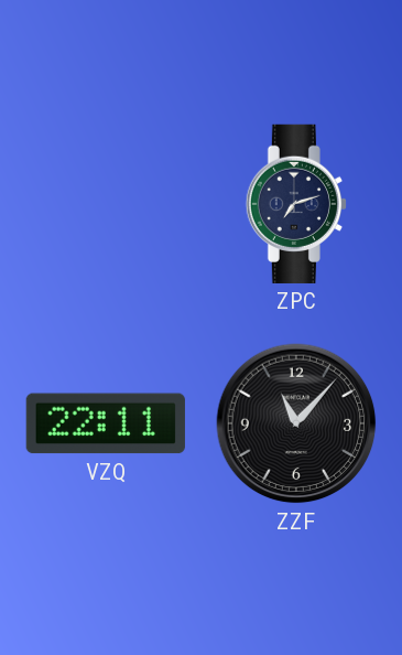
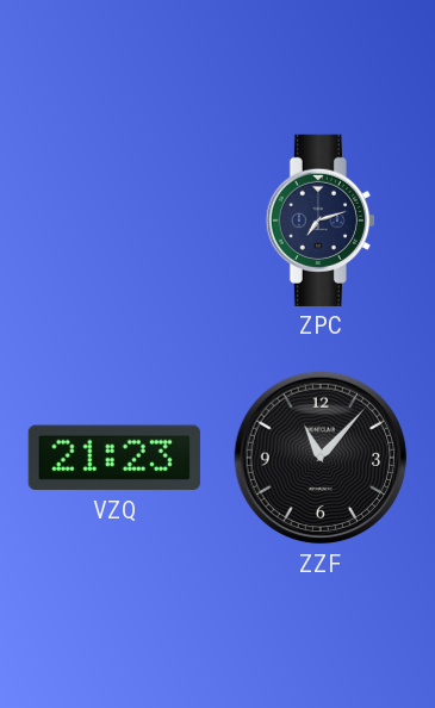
VZQ: 22:11 -> 21:23 (114, 458)
